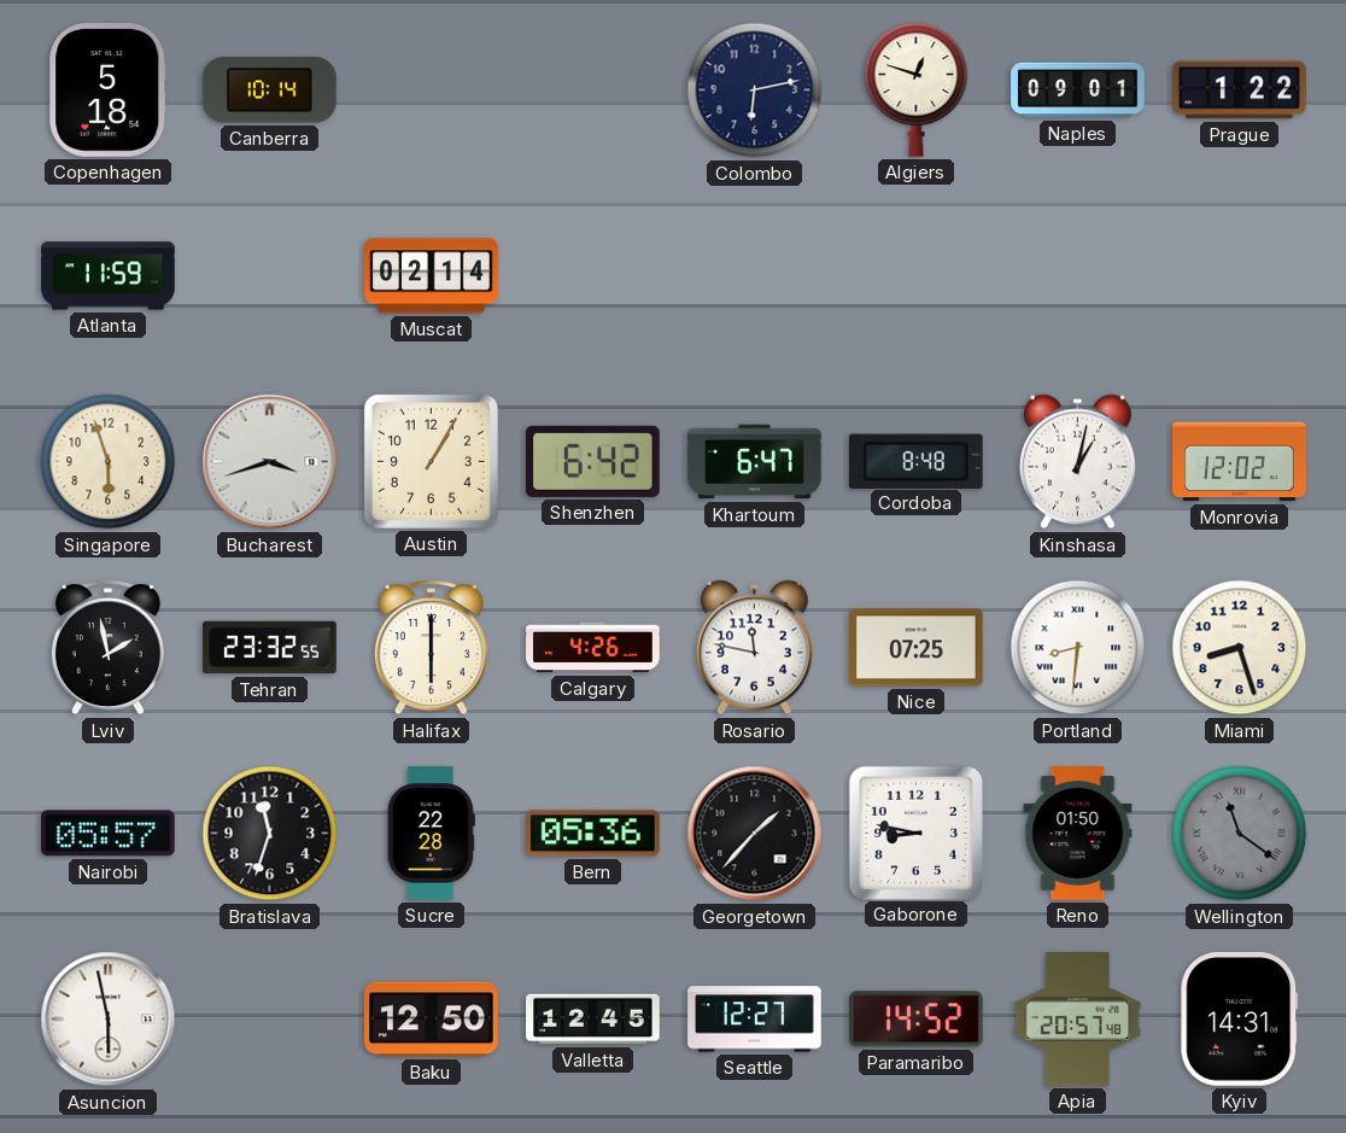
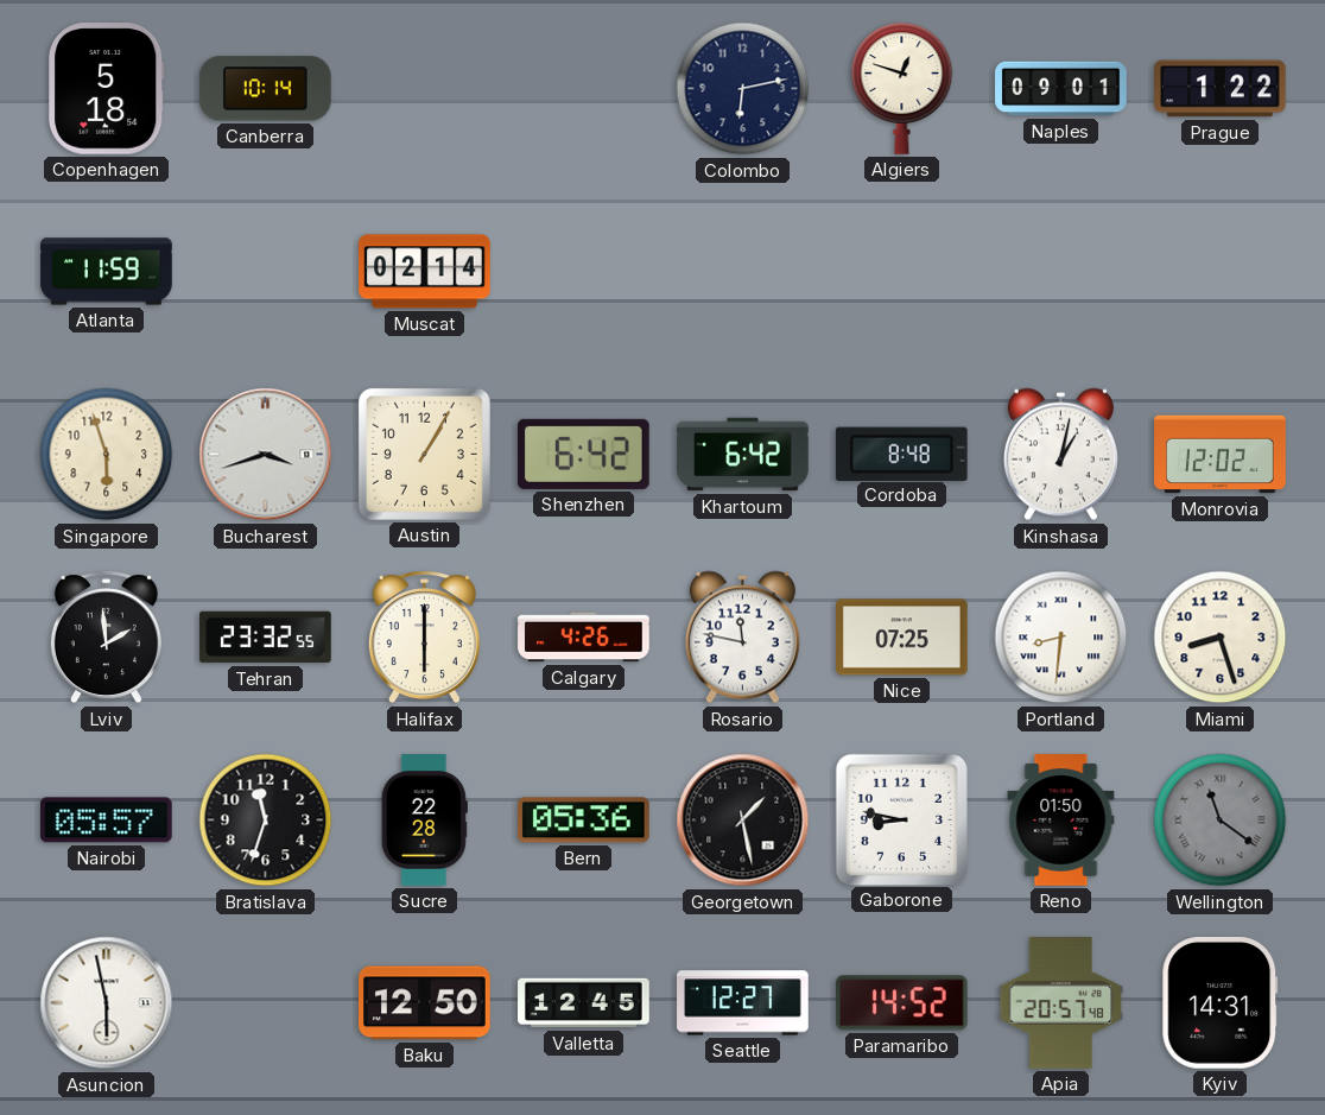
Khartoum: 6:47 -> 6:42 (743, 455)
Lviv: 1:58 -> 1:59 (106, 638)
Georgetown: 1:37 -> 1:28 (743, 821)
